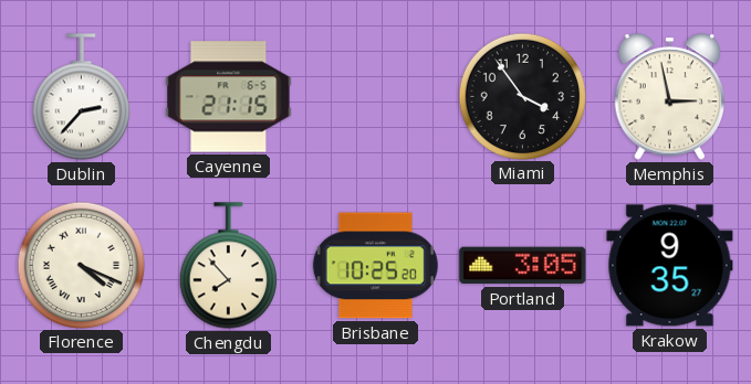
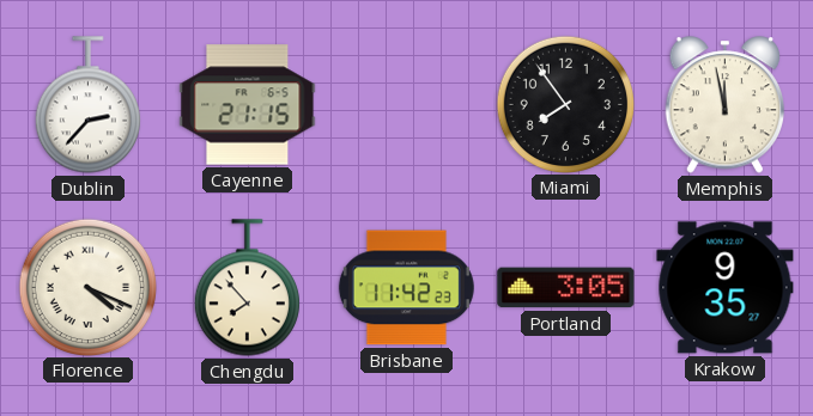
Miami: 3:54 -> 7:54 (565, 104)
Memphis: 2:58 -> 11:58 (724, 105)
Brisbane: 10:25 -> 11:42 (406, 288)
